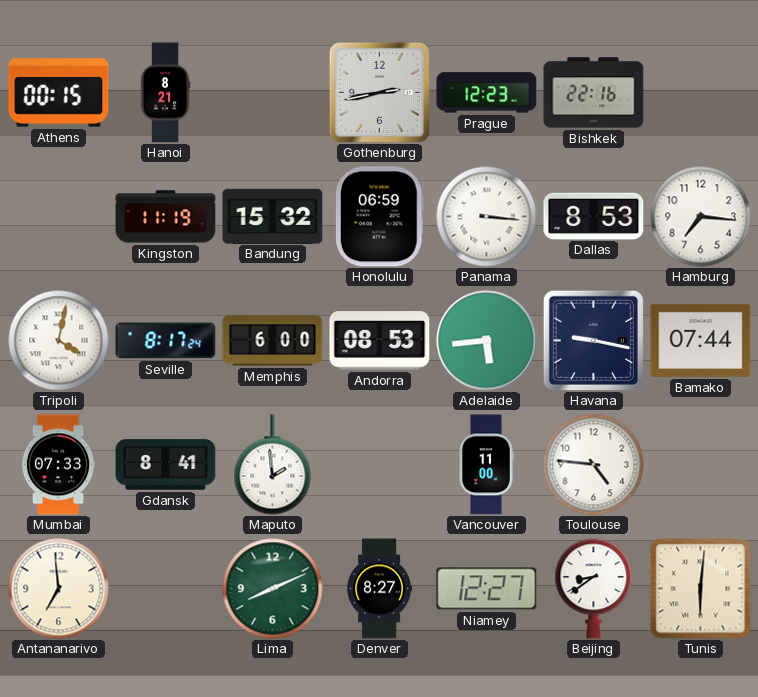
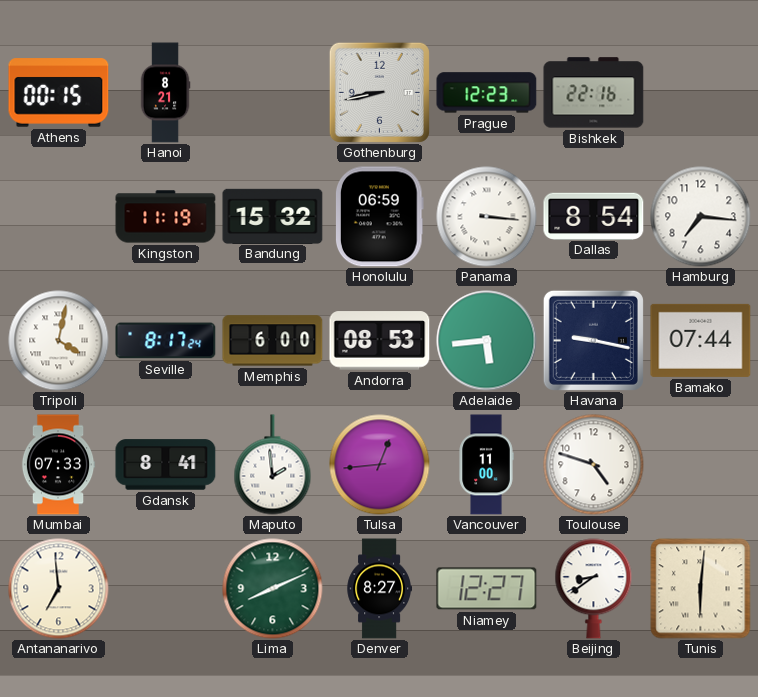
Gothenburg: 2:43 -> 8:43 (379, 92)
Dallas: 8:53 -> 8:54 (594, 216)
Tulsa: none -> 12:44 (380, 465)
Toulouse: 4:46 -> 4:48 (594, 465)
